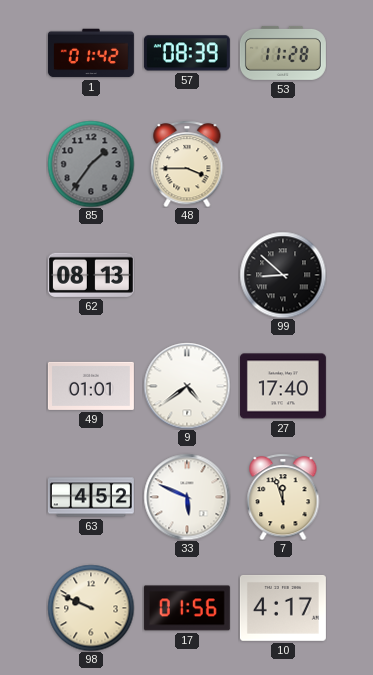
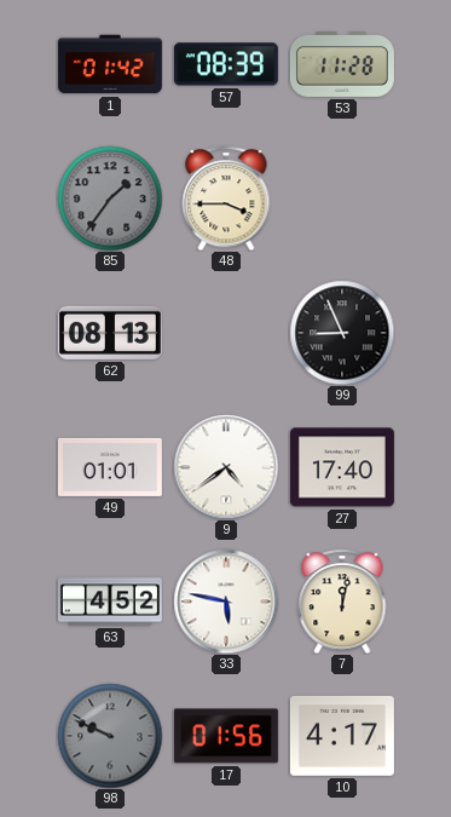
99: 8:52 -> 8:56 (342, 333)
33: 5:49 -> 5:47 (226, 602)
7: 11:57 -> 12:02 (342, 602)
98 dial: cream -> grey (110, 736)
